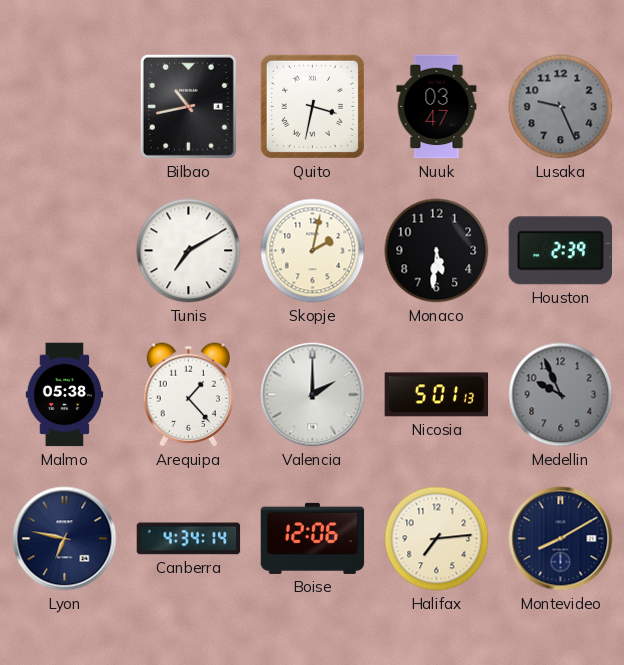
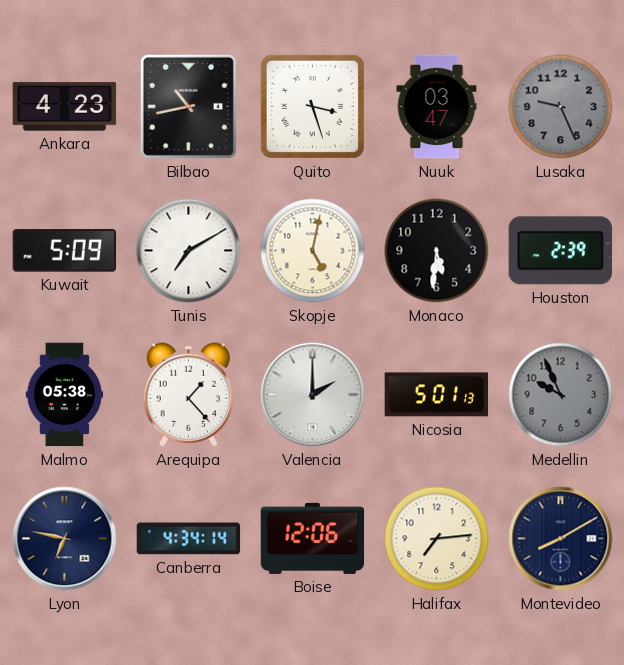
Ankara: none -> 4:23 (65, 107)
Quito: 3:32 -> 3:27 (312, 106)
Kuwait: none -> 5:09 (65, 251)
Skopje: 2:02 -> 5:02 (313, 251)
